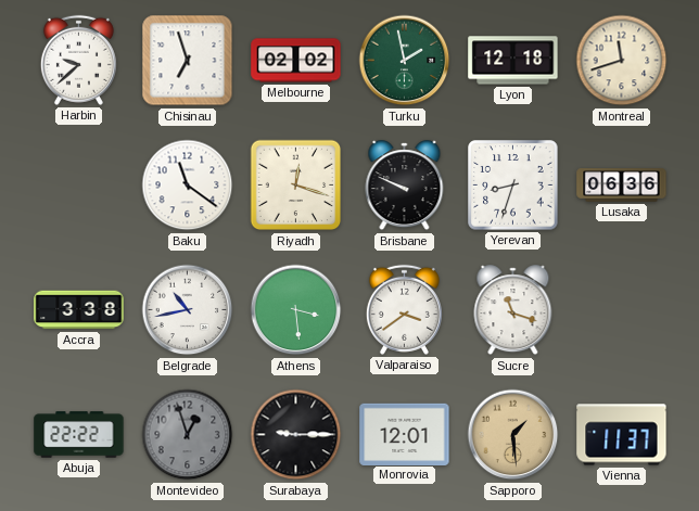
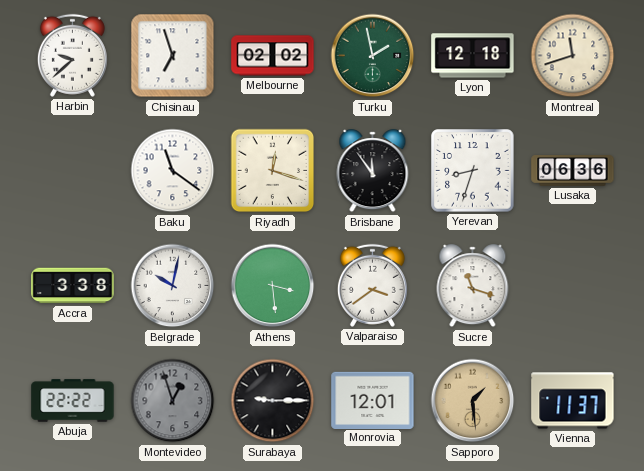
Brisbane: 9:49 -> 11:54 (373, 171)
Belgrade: 10:43 -> 10:02 (173, 286)
